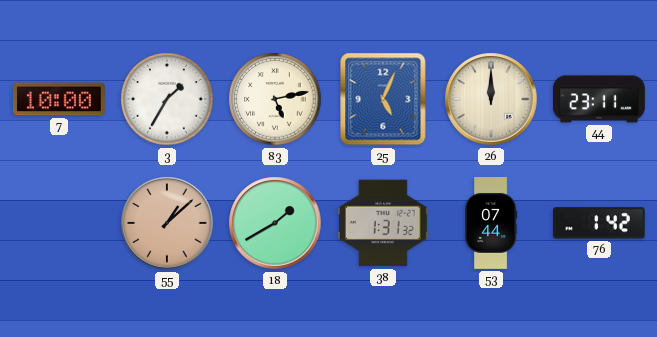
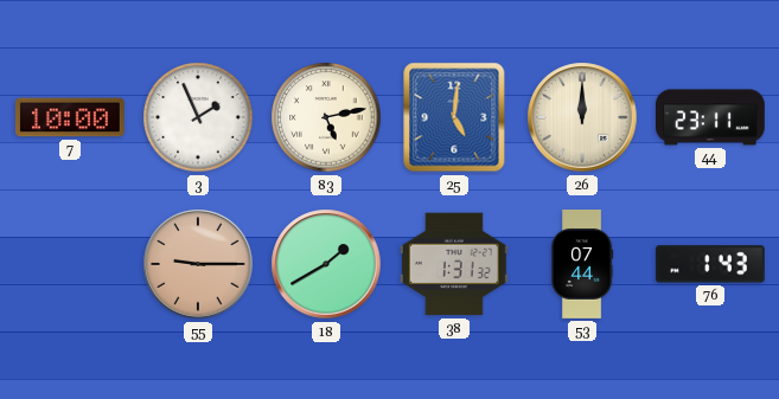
3: 1:35 -> 1:56 (198, 117)
25: 5:04 -> 5:01 (454, 117)
55: 1:08 -> 9:15 (198, 264)
76: 1:42 -> 1:43 (710, 264)
